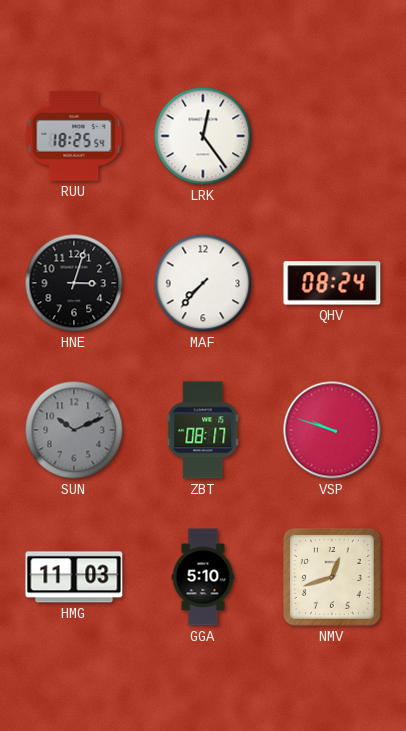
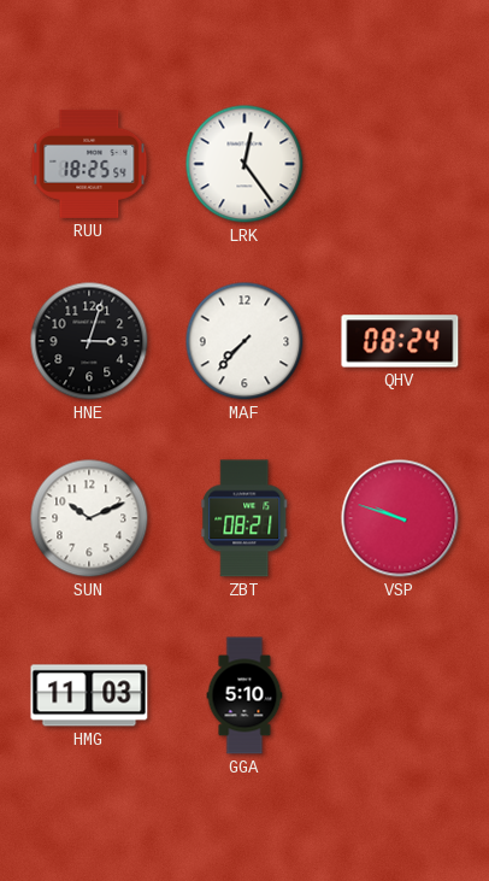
SUN dial: grey -> white (89, 518)
ZBT: 08:17 -> 08:21 (244, 518)
NMV: 12:42 -> none (332, 577)
